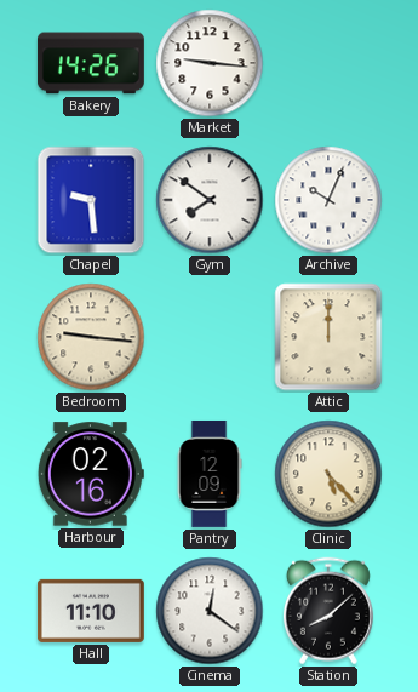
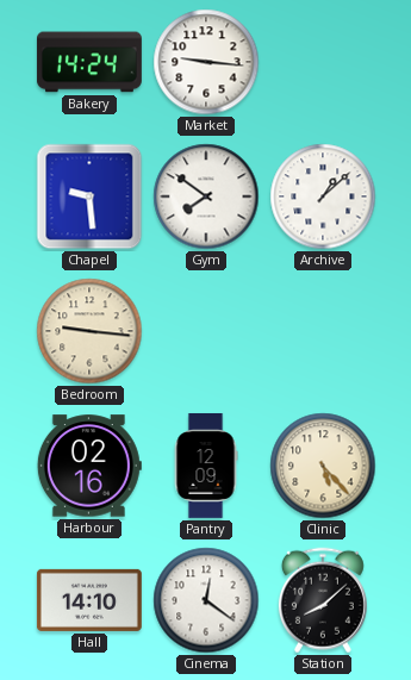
Bakery: 14:26 -> 14:24 (89, 62)
Archive: 10:04 -> 1:08 (323, 196)
Attic: 12:00 -> none (328, 337)
Hall: 11:10 -> 14:10 (89, 600)
